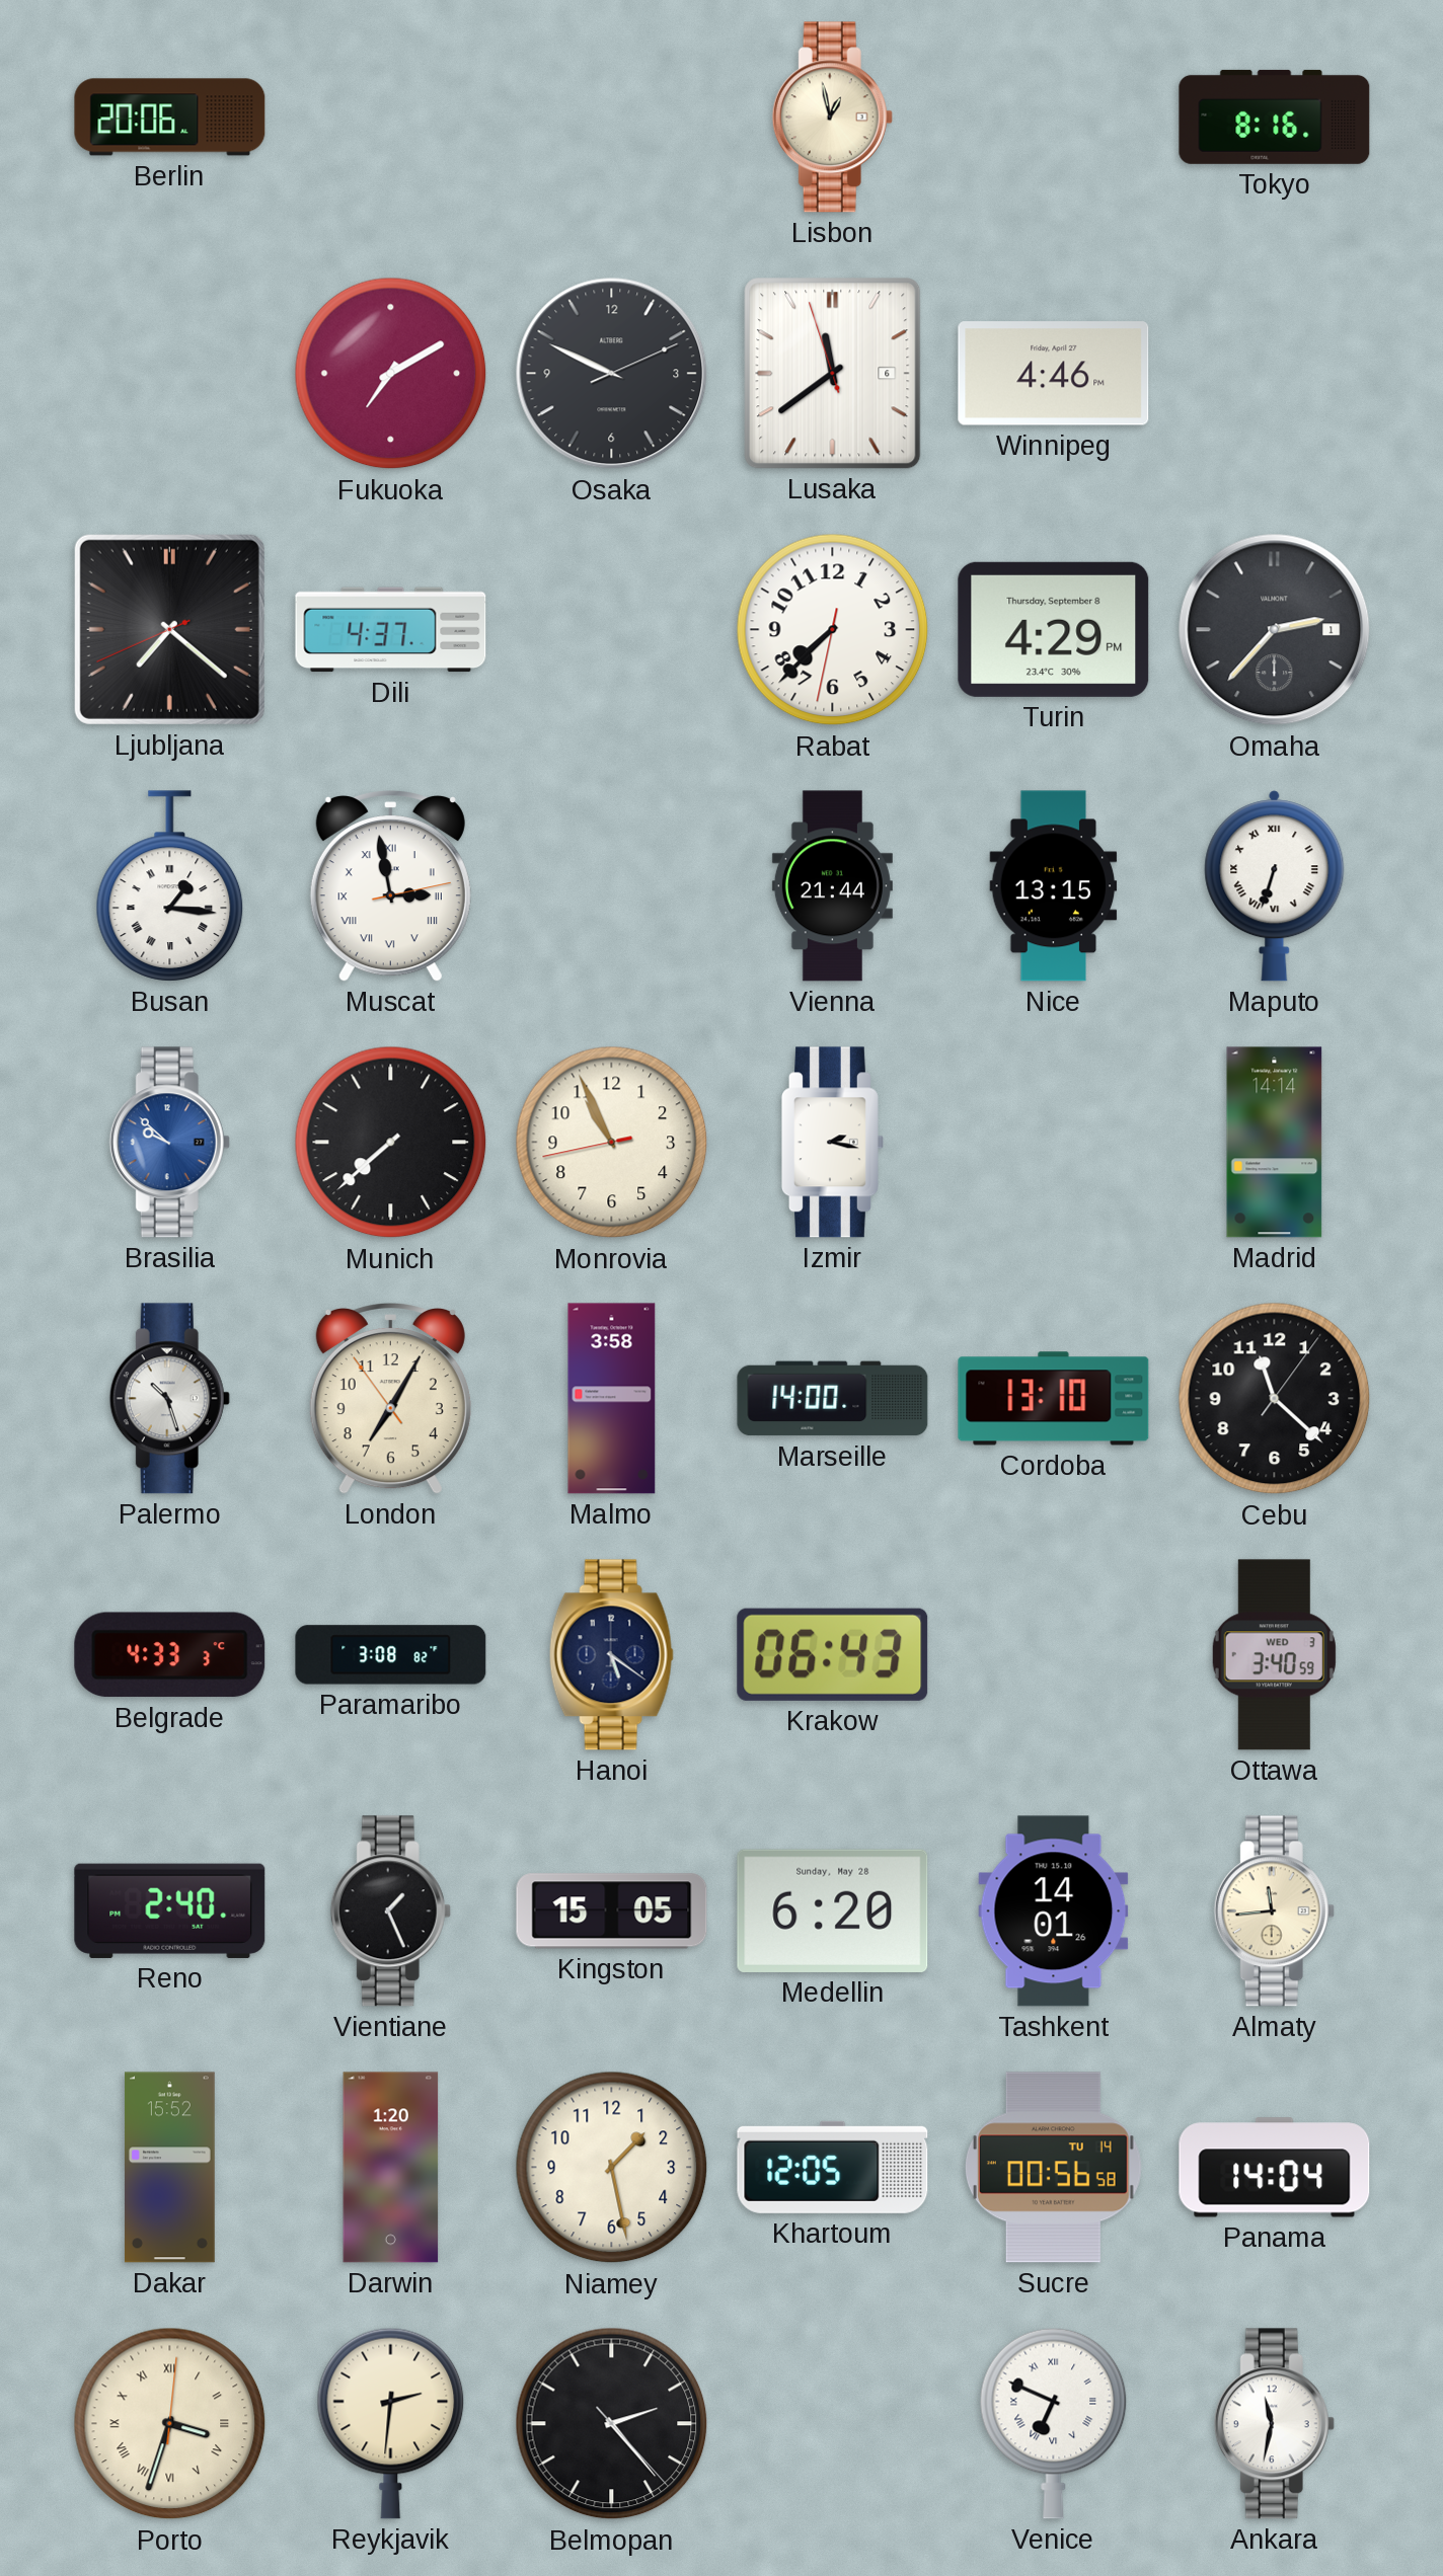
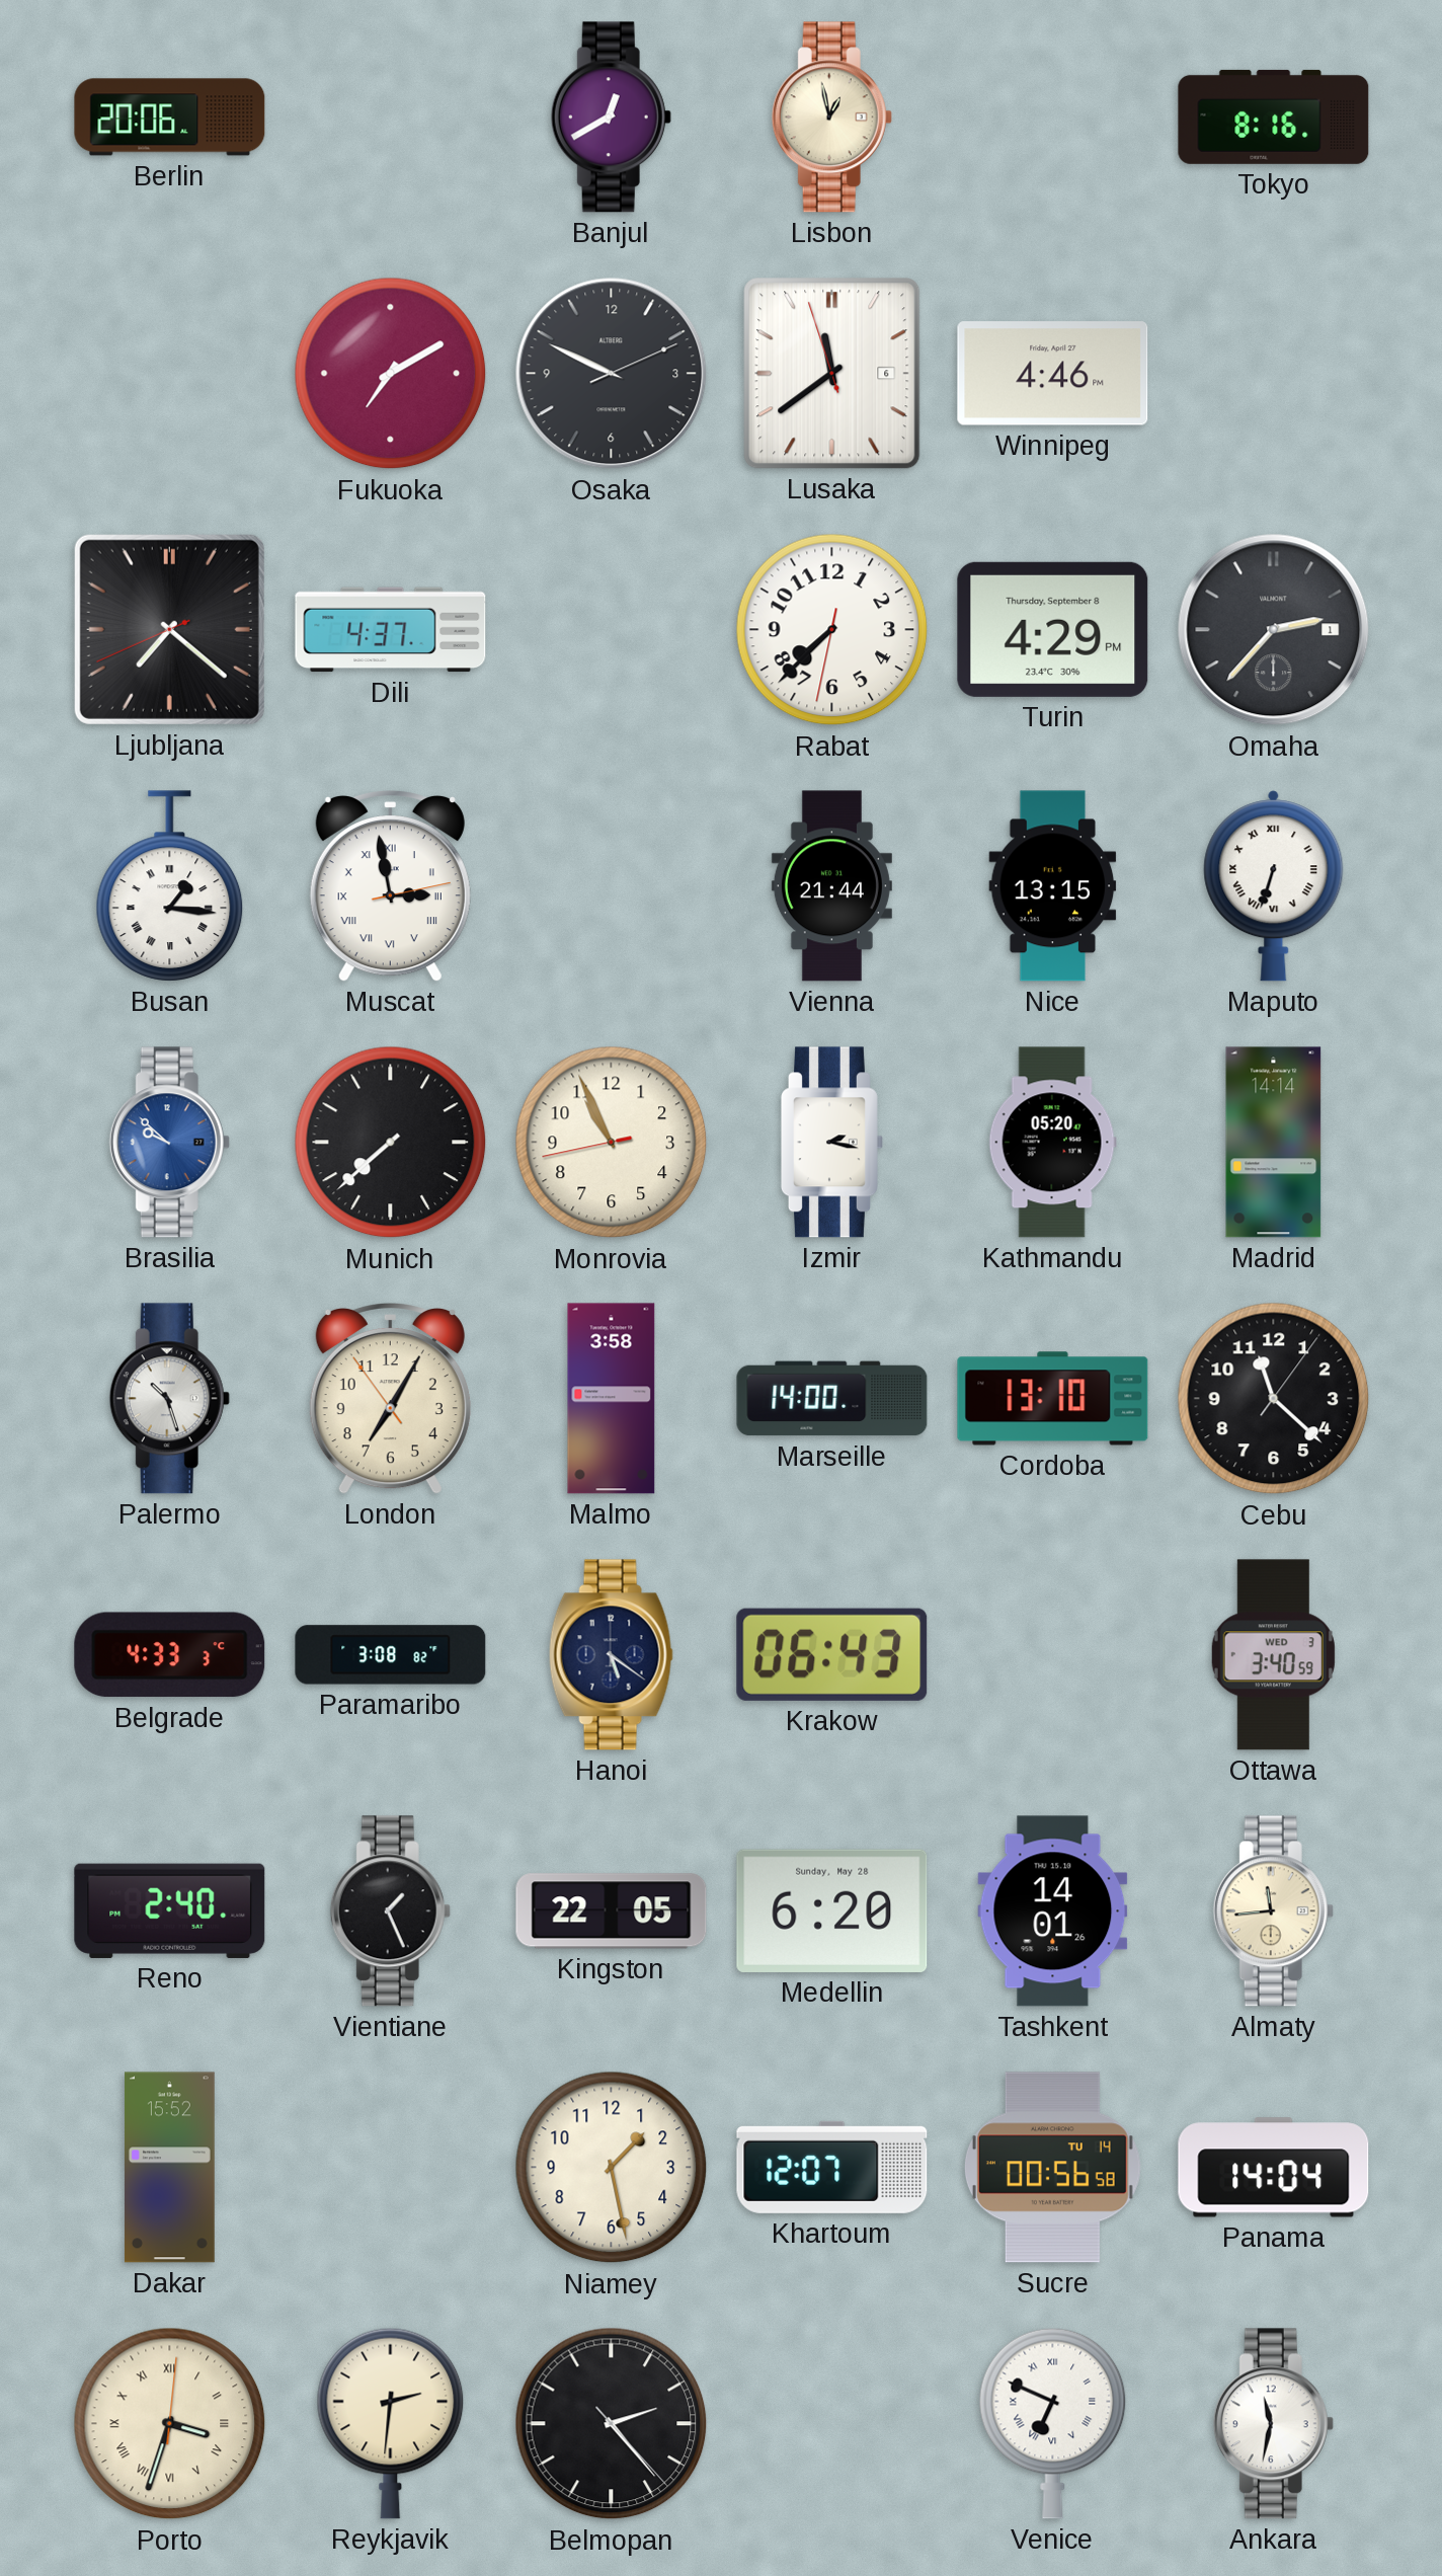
Banjul: none -> 12:40 (611, 118)
Kathmandu: none -> 05:20 (1052, 1143)
Kingston: 15:05 -> 22:05 (612, 1911)
Darwin: 1:20 -> none (391, 2168)
Khartoum: 12:05 -> 12:07 (832, 2167)
